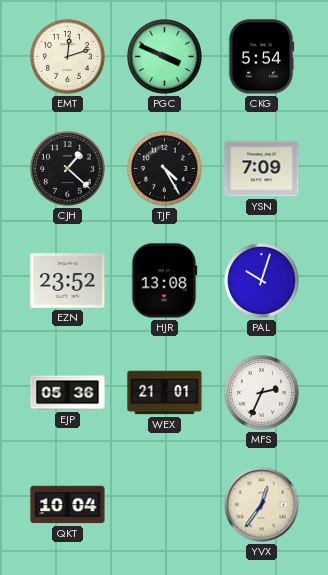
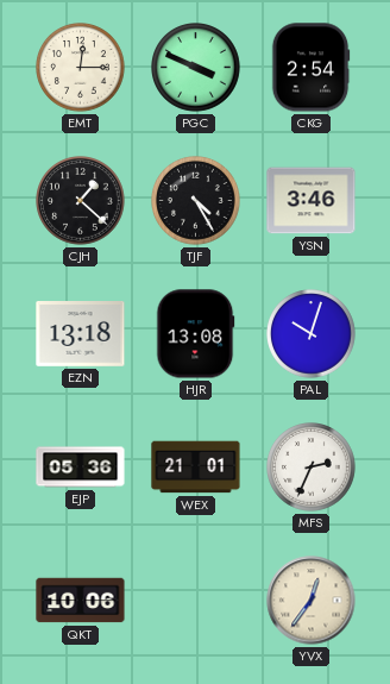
EMT: 12:12 -> 12:15 (81, 68)
CKG: 5:54 -> 2:54 (310, 68)
YSN: 7:09 -> 3:46 (312, 201)
EZN: 23:52 -> 13:18 (81, 334)
QKT: 10:04 -> 10:06 (81, 601)
